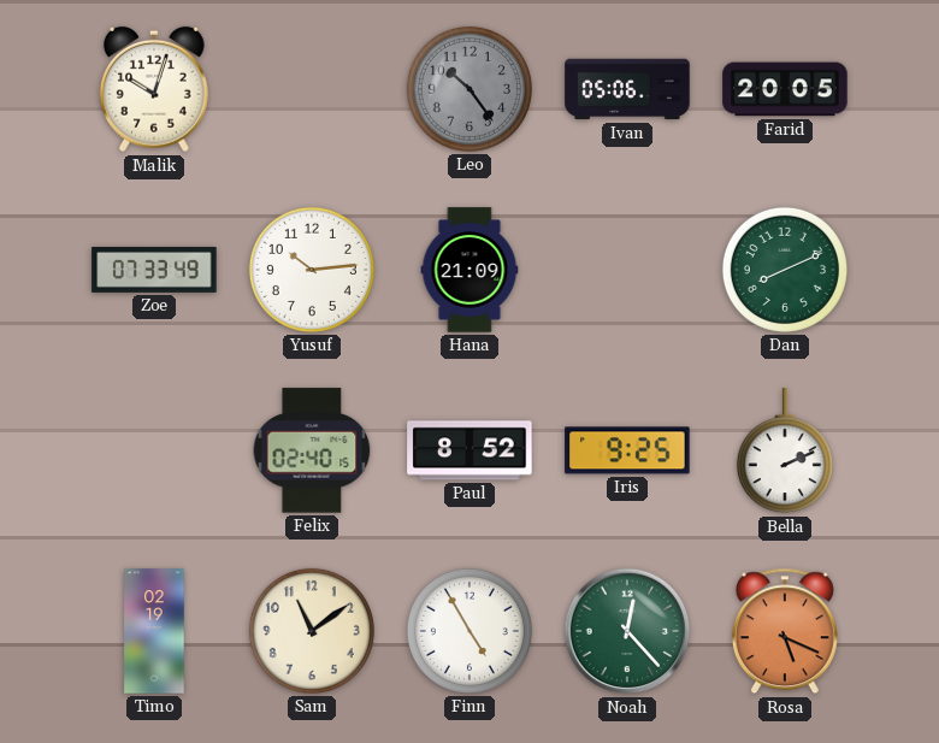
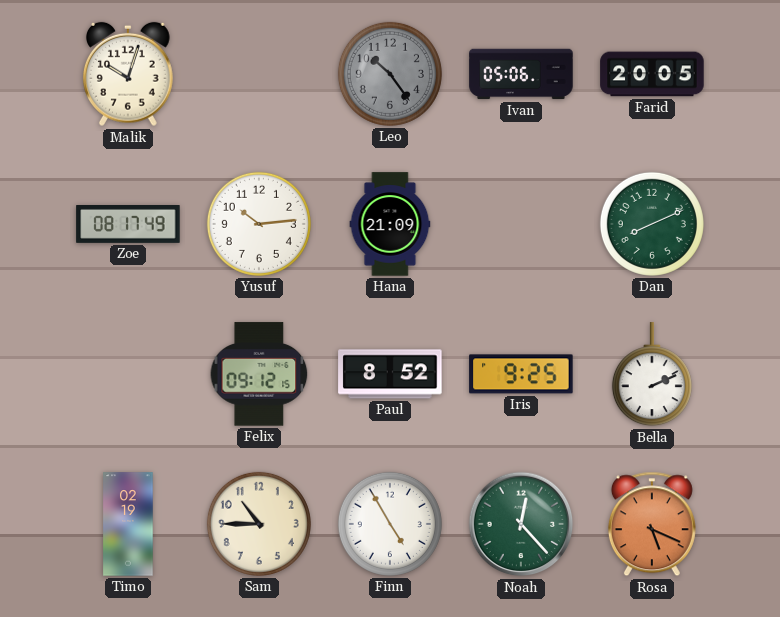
Zoe: 07:33 -> 08:17 (128, 225)
Felix: 02:40 -> 09:12 (259, 374)
Sam: 11:09 -> 10:45 (259, 524)
